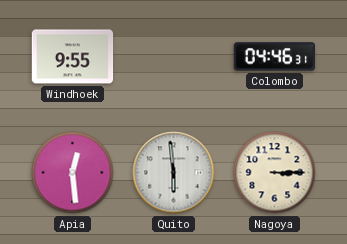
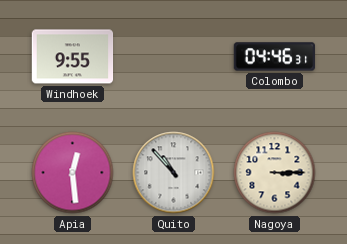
Quito: 5:59 -> 10:53 (174, 173)
